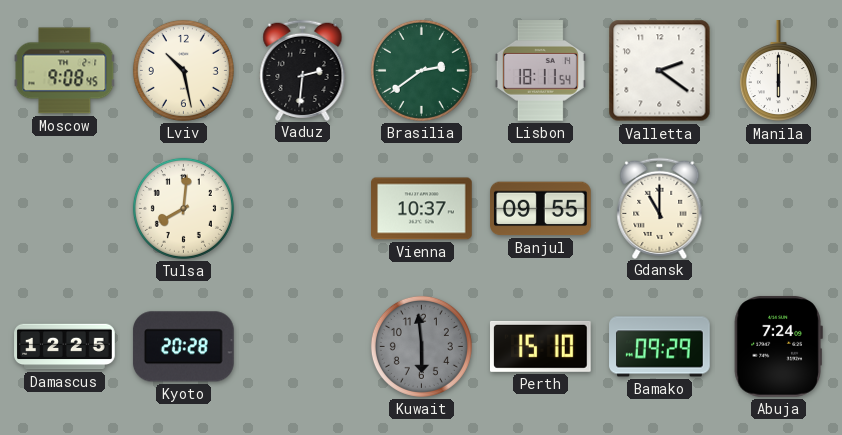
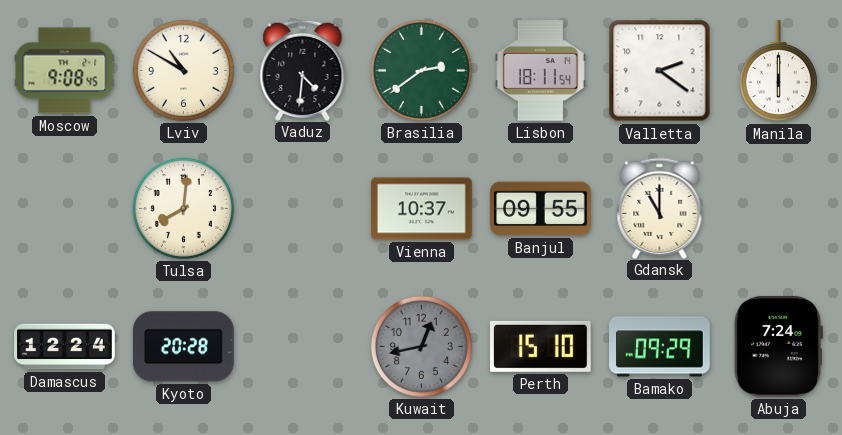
Lviv: 10:28 -> 10:50 (183, 70)
Vaduz: 2:31 -> 4:31 (303, 70)
Damascus: 12:25 -> 12:24 (65, 347)
Kuwait: 5:59 -> 12:43 (421, 346)
